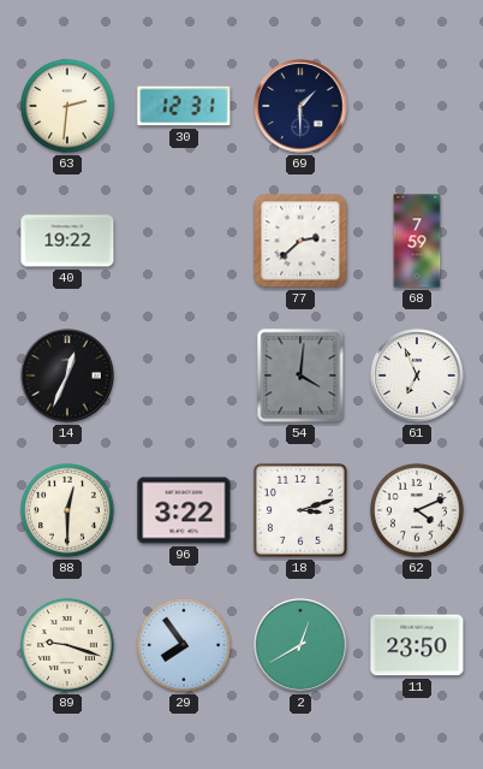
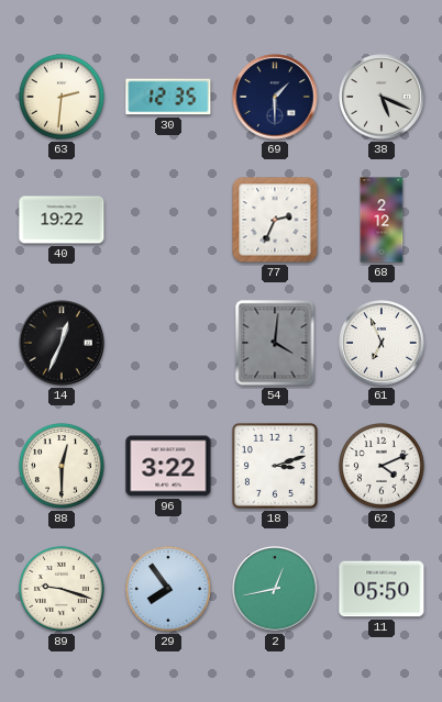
30: 12:31 -> 12:35 (168, 97)
38: none -> 5:19 (382, 97)
77: 2:38 -> 2:34 (275, 220)
68: 7:59 -> 2:12 (382, 220)
2: 12:40 -> 12:43 (275, 589)
11: 23:50 -> 05:50 (382, 589)
